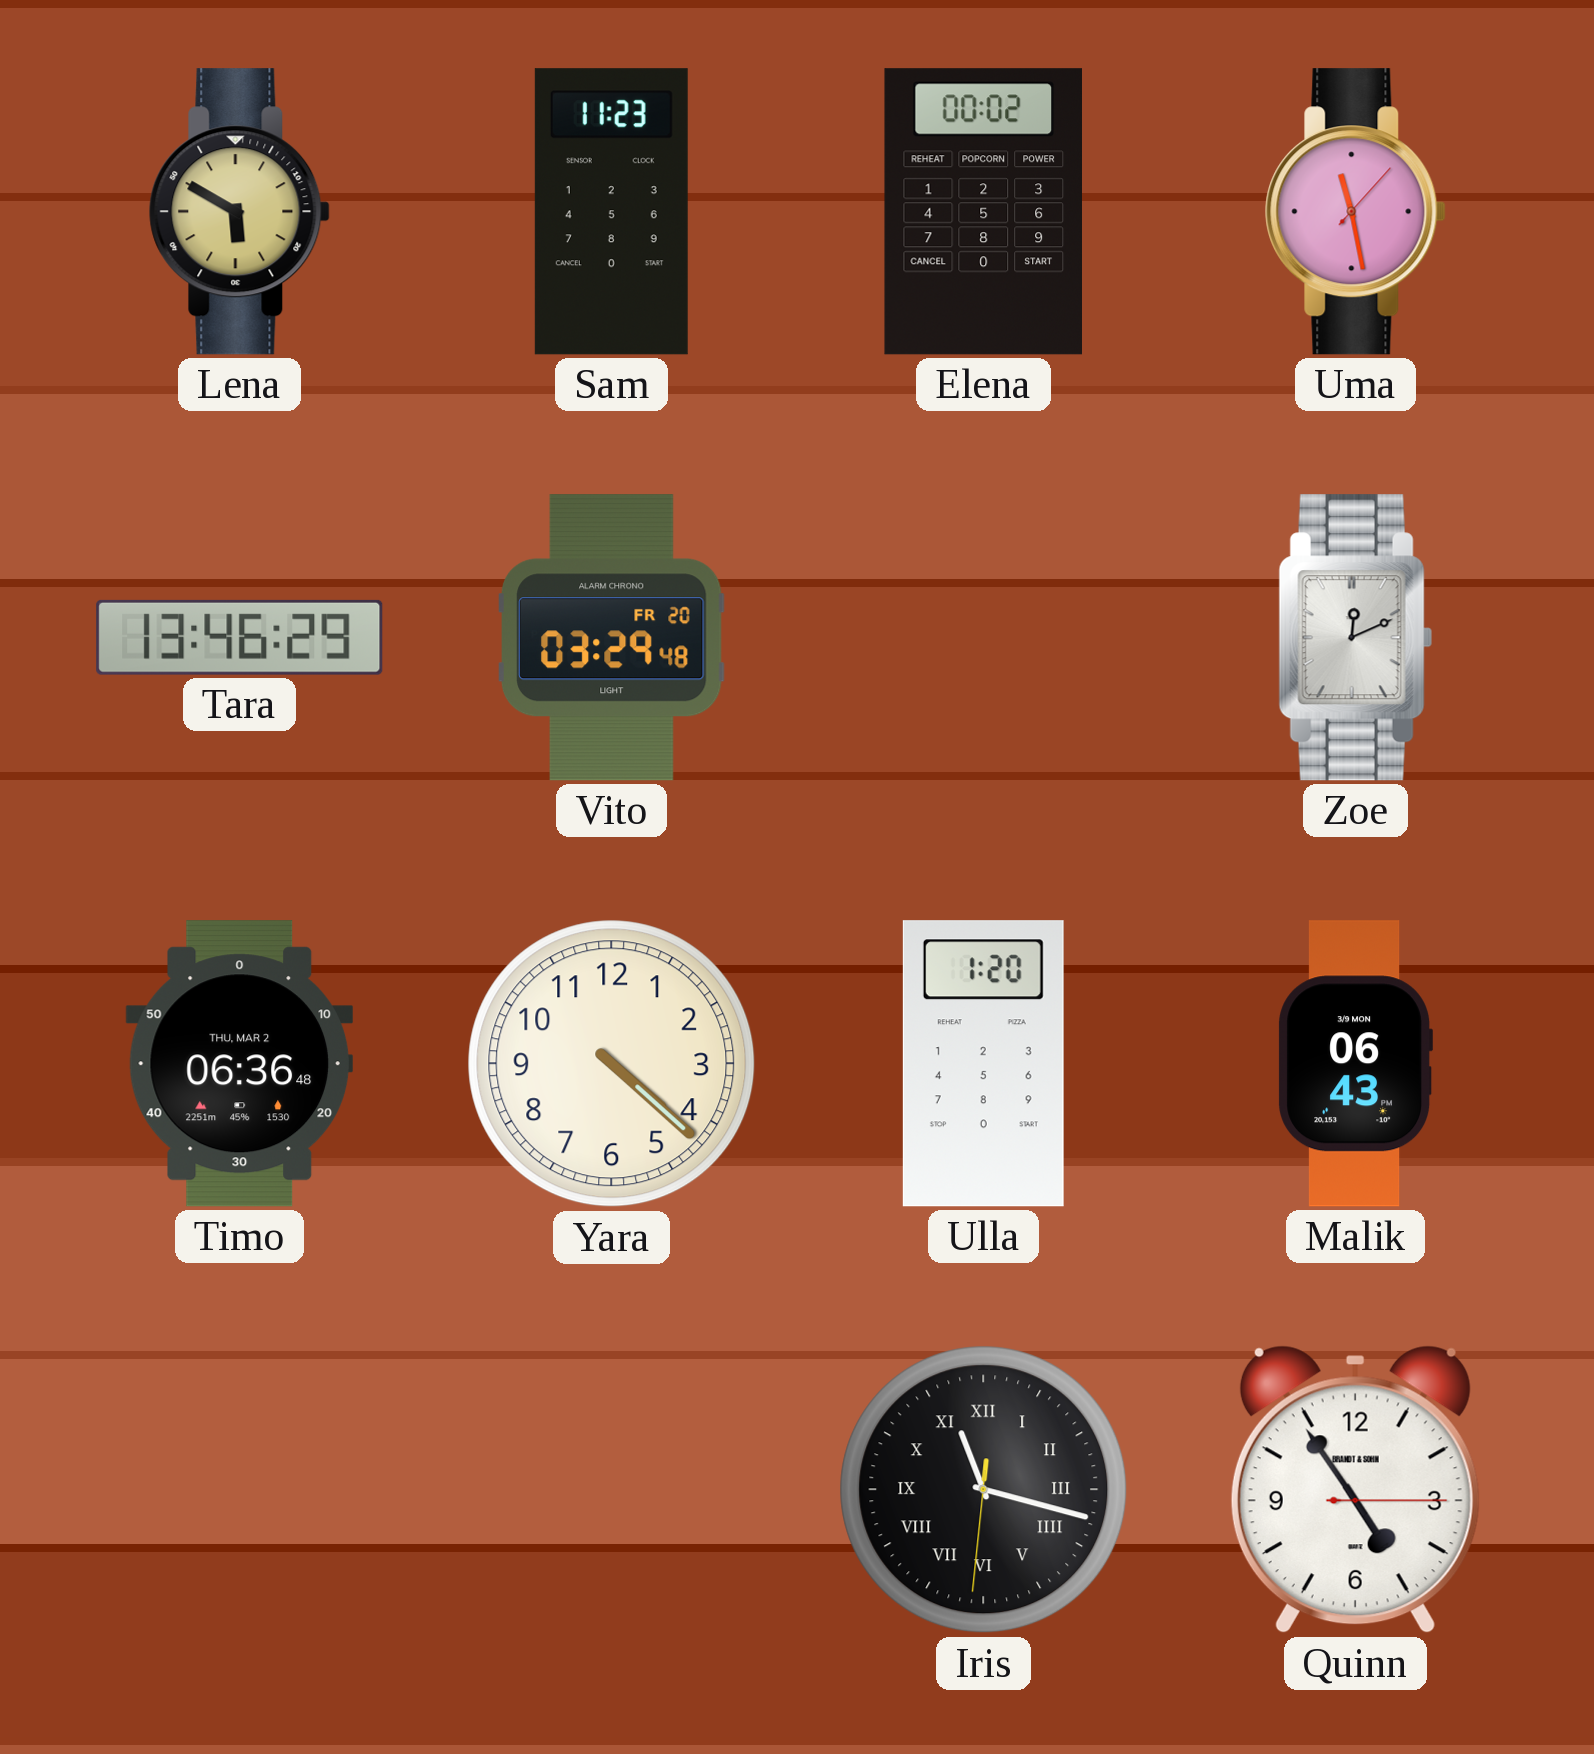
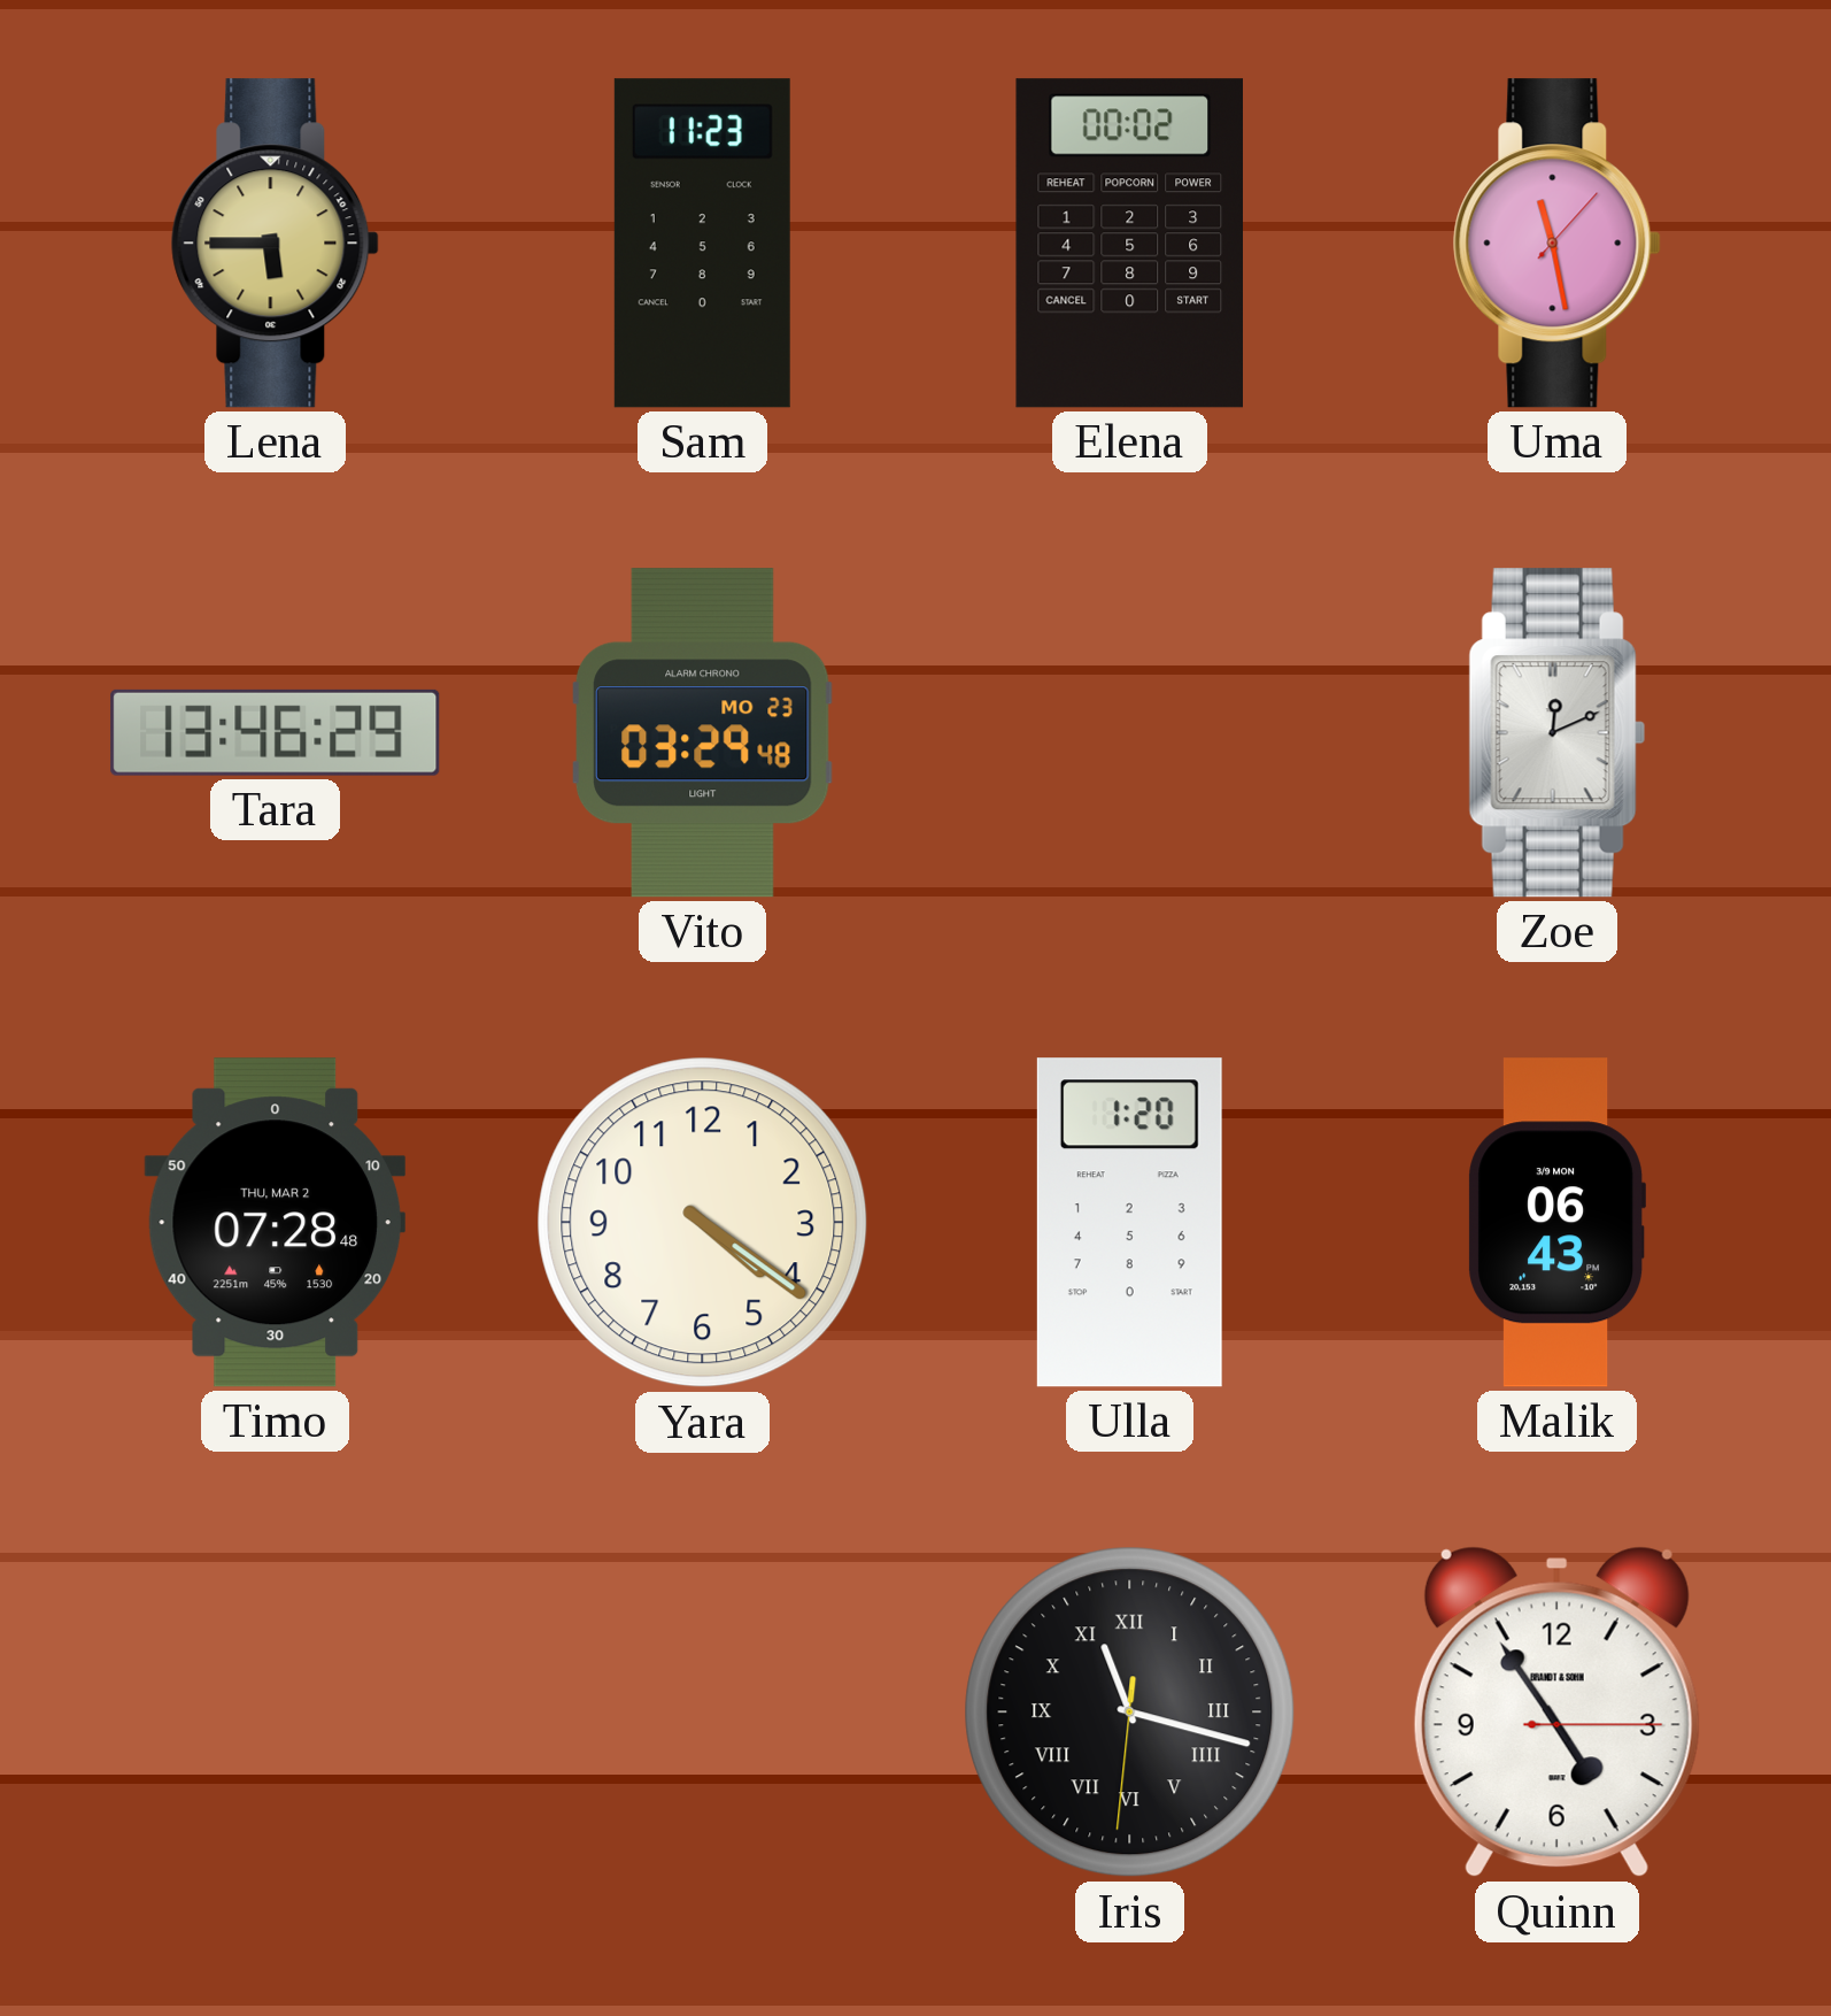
Lena: 5:50 -> 5:45 (275, 244)
Vito date: FR 20 -> MO 23 (703, 733)
Timo: 06:36 -> 07:28 (275, 1223)
Yara: 4:22 -> 4:21 (703, 1223)
